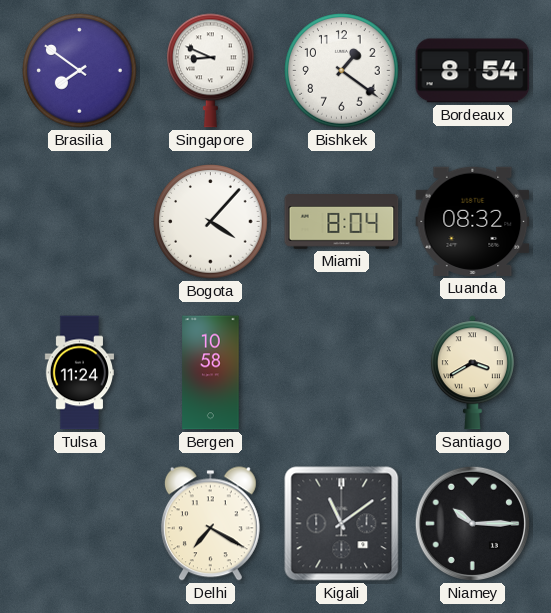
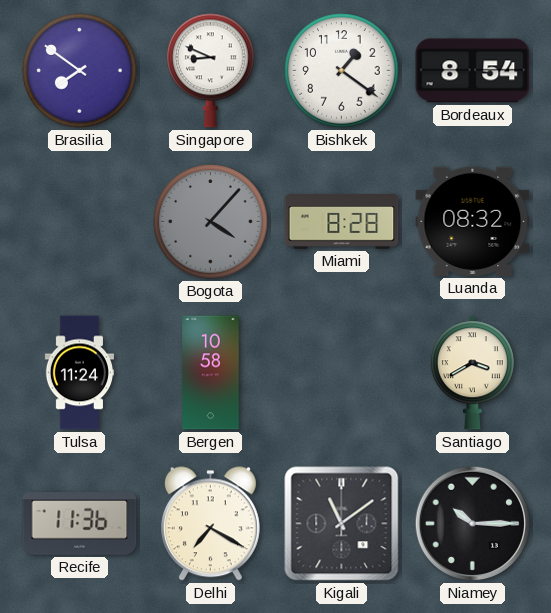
Bogota dial: white -> grey (211, 222)
Miami: 8:04 -> 8:28 (342, 222)
Recife: none -> 11:36 (80, 524)
